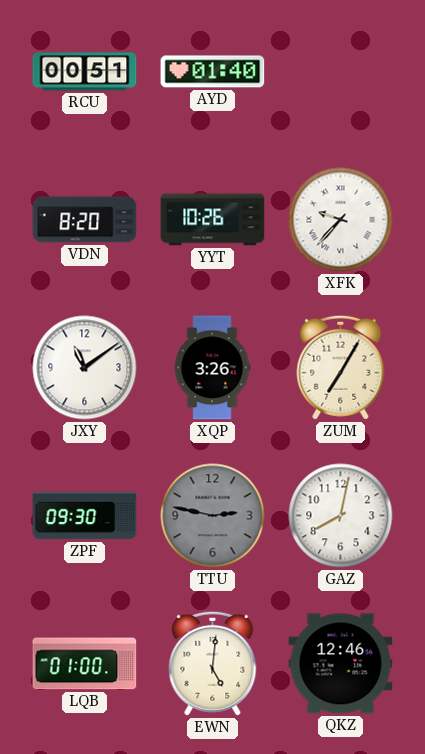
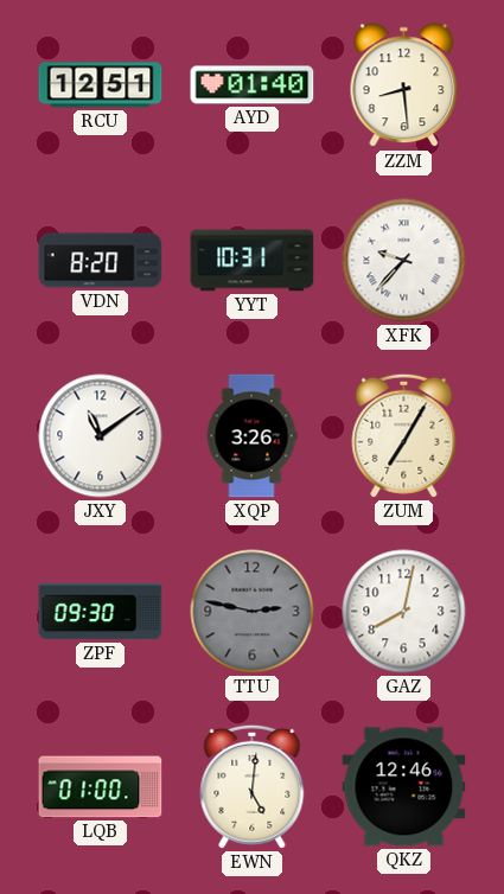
RCU: 00:51 -> 12:51 (101, 85)
ZZM: none -> 8:29 (404, 85)
YYT: 10:26 -> 10:31 (253, 261)
